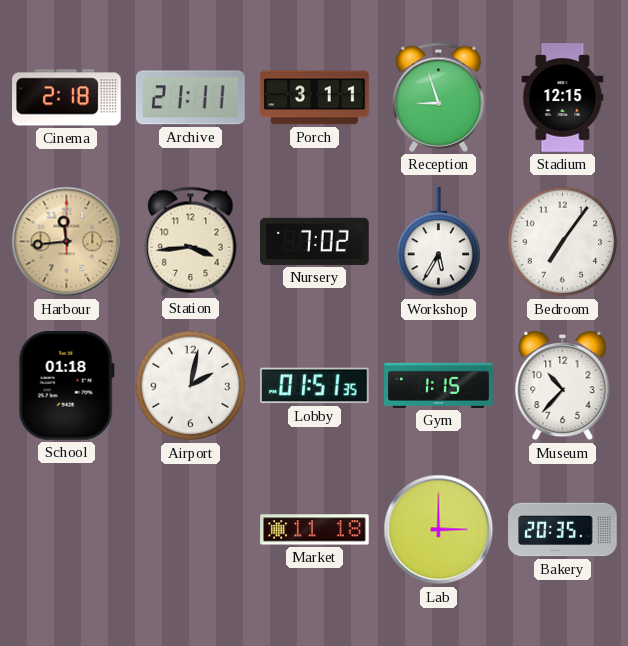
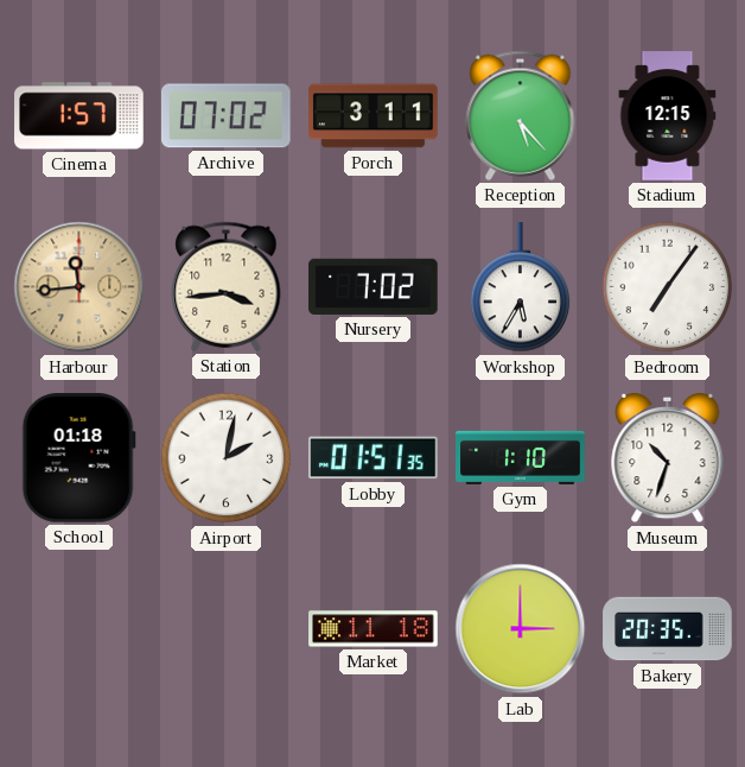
Cinema: 2:18 -> 1:57 (79, 116)
Archive: 21:11 -> 07:02 (225, 116)
Reception: 8:57 -> 5:23 (521, 115)
Gym: 1:15 -> 1:10 (521, 457)
Museum: 10:37 -> 10:33 (668, 458)
